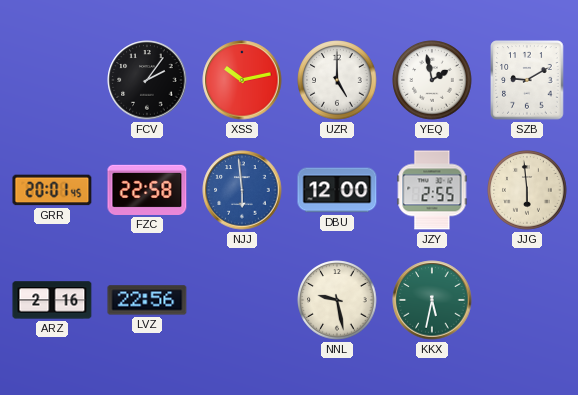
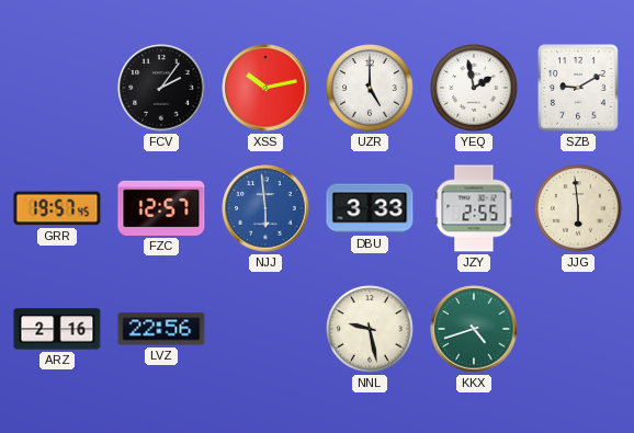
GRR: 20:01 -> 19:57 (57, 208)
FZC: 22:58 -> 12:57 (161, 208)
DBU: 12:00 -> 3:33 (370, 208)
KKX: 5:32 -> 4:42 (474, 329)
